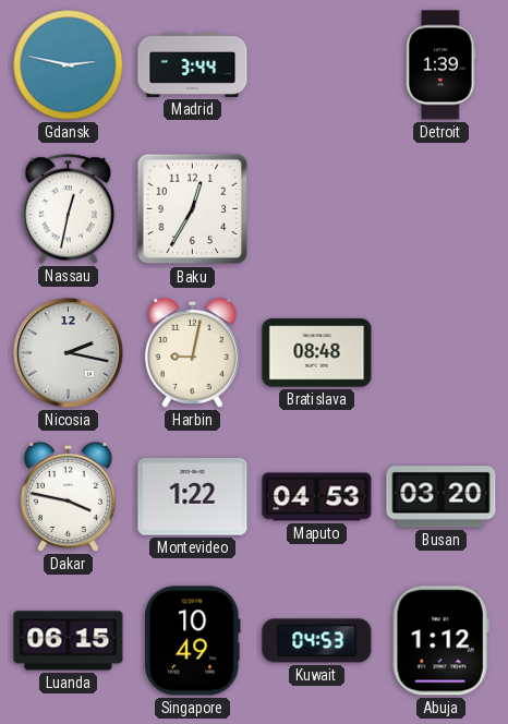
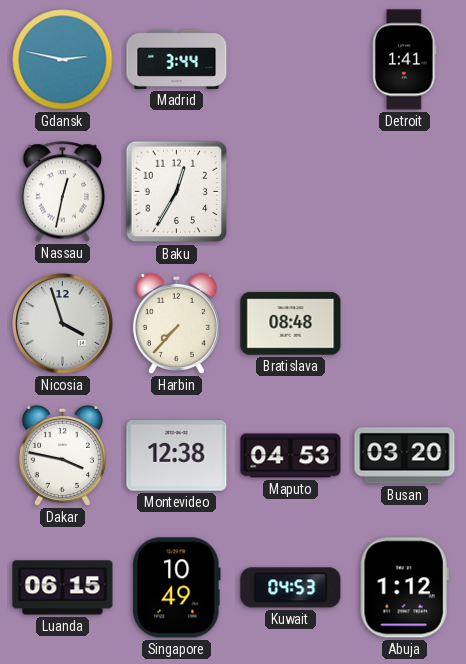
Detroit: 1:39 -> 1:41 (405, 60)
Nicosia: 2:17 -> 3:57 (63, 324)
Harbin: 9:02 -> 7:37 (176, 323)
Montevideo: 1:22 -> 12:38 (177, 456)
